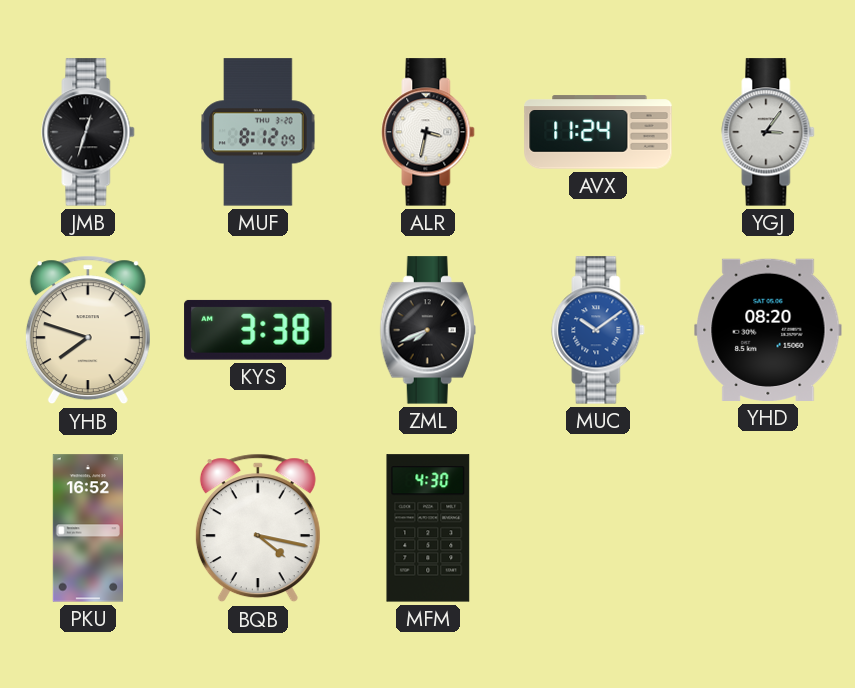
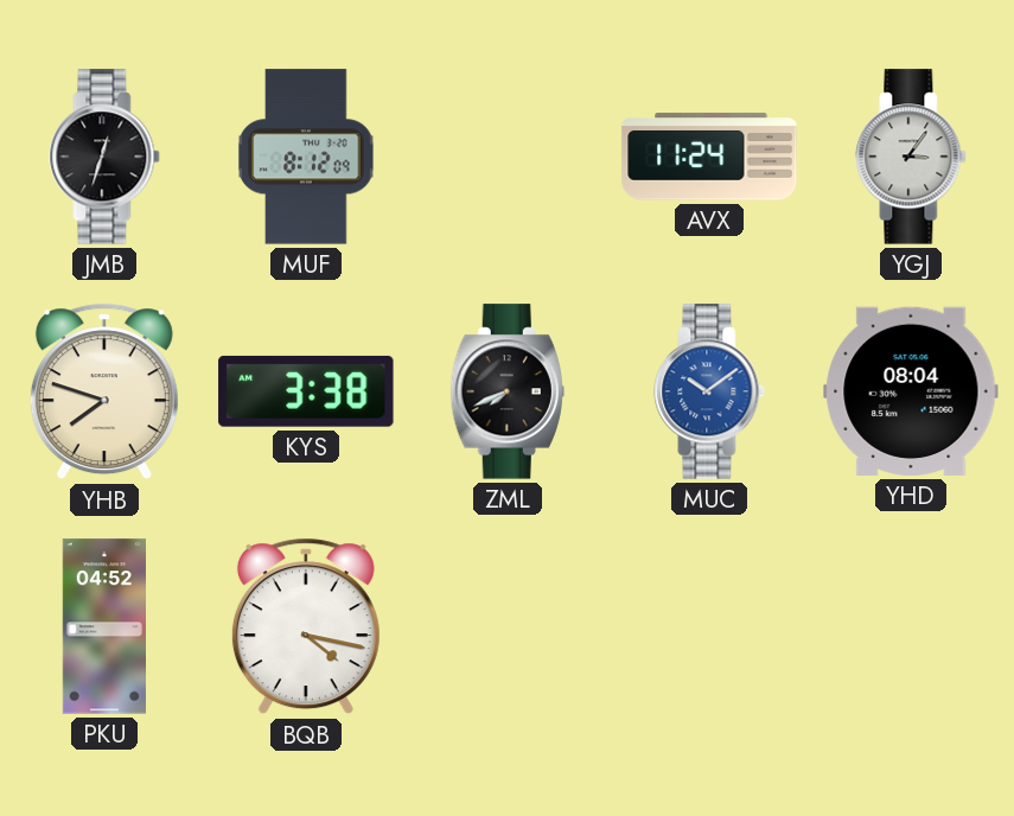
ALR: 3:32 -> none (428, 132)
YHD: 08:20 -> 08:04 (911, 391)
PKU: 16:52 -> 04:52 (103, 626)
MFM: 4:30 -> none (428, 528)
